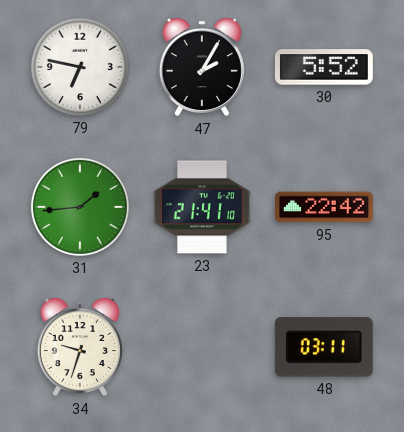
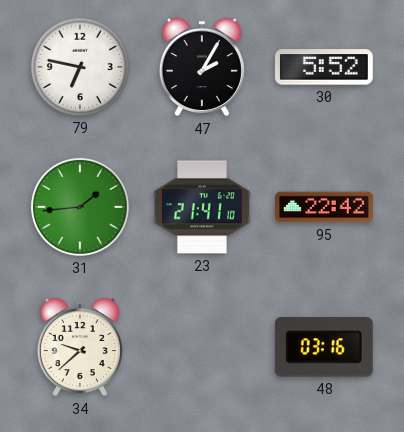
34: 9:33 -> 9:38 (80, 347)
48: 03:11 -> 03:16 (324, 347)
